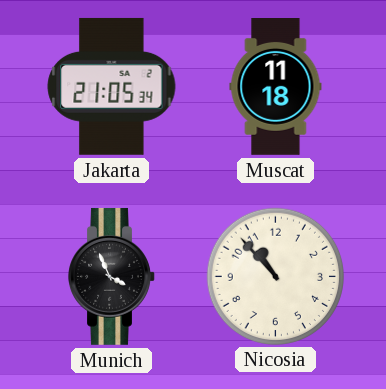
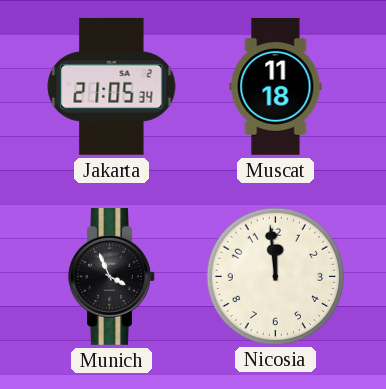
Nicosia: 10:53 -> 11:59 (275, 276)
